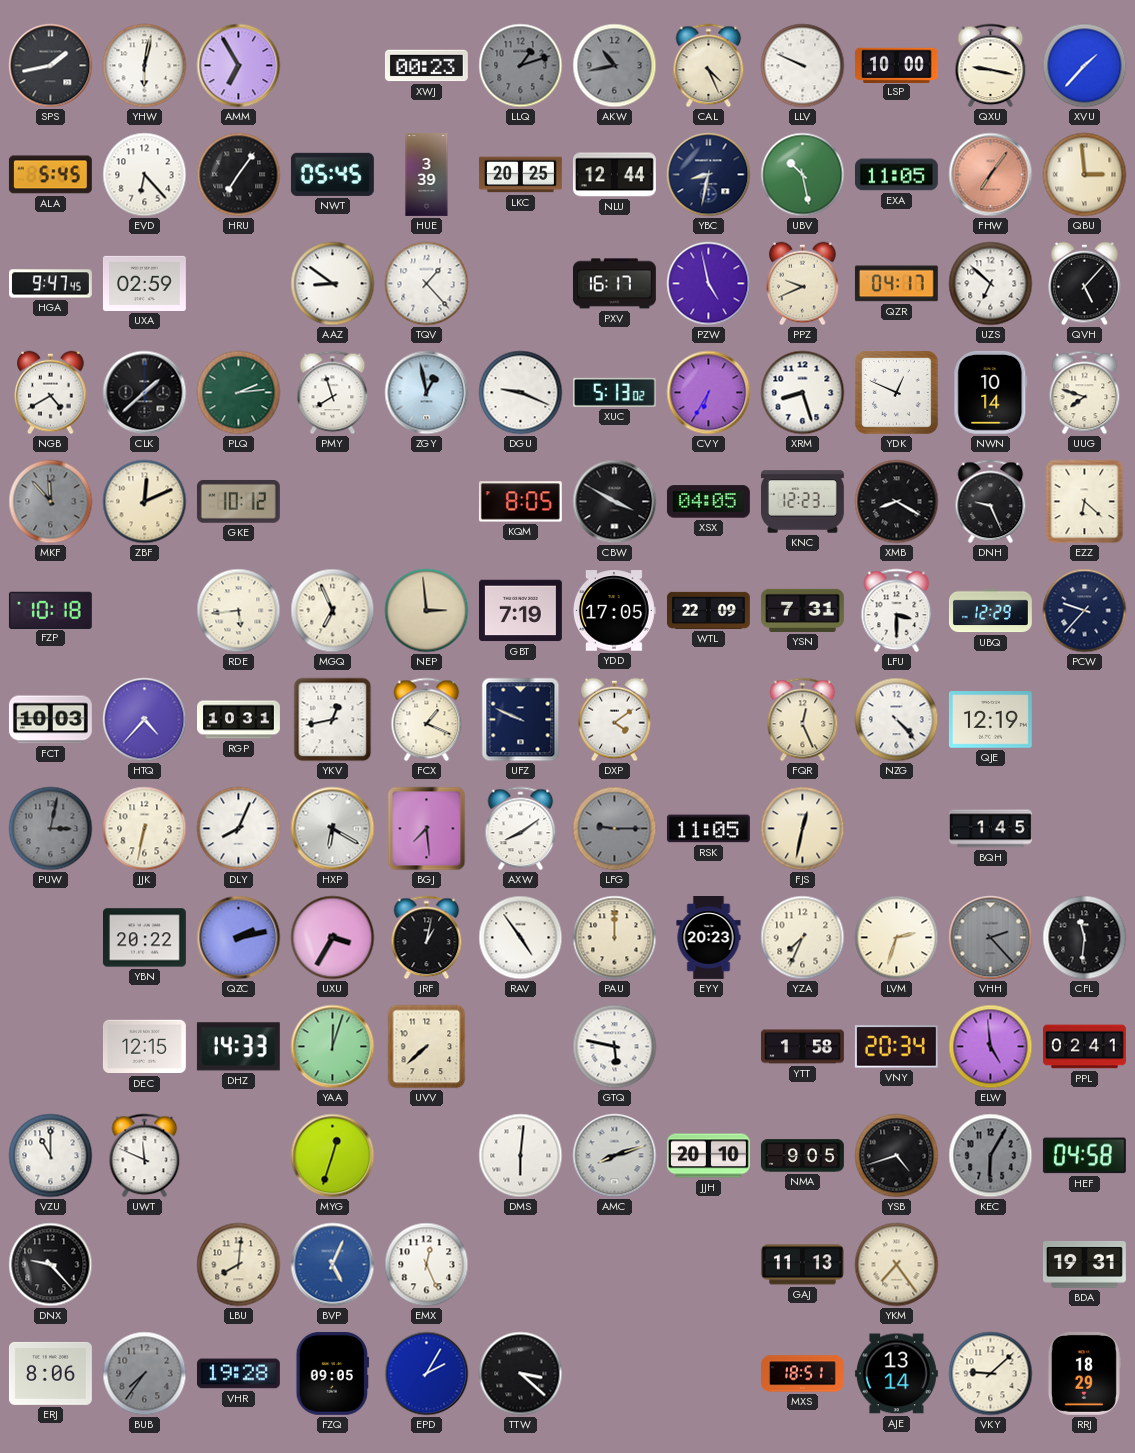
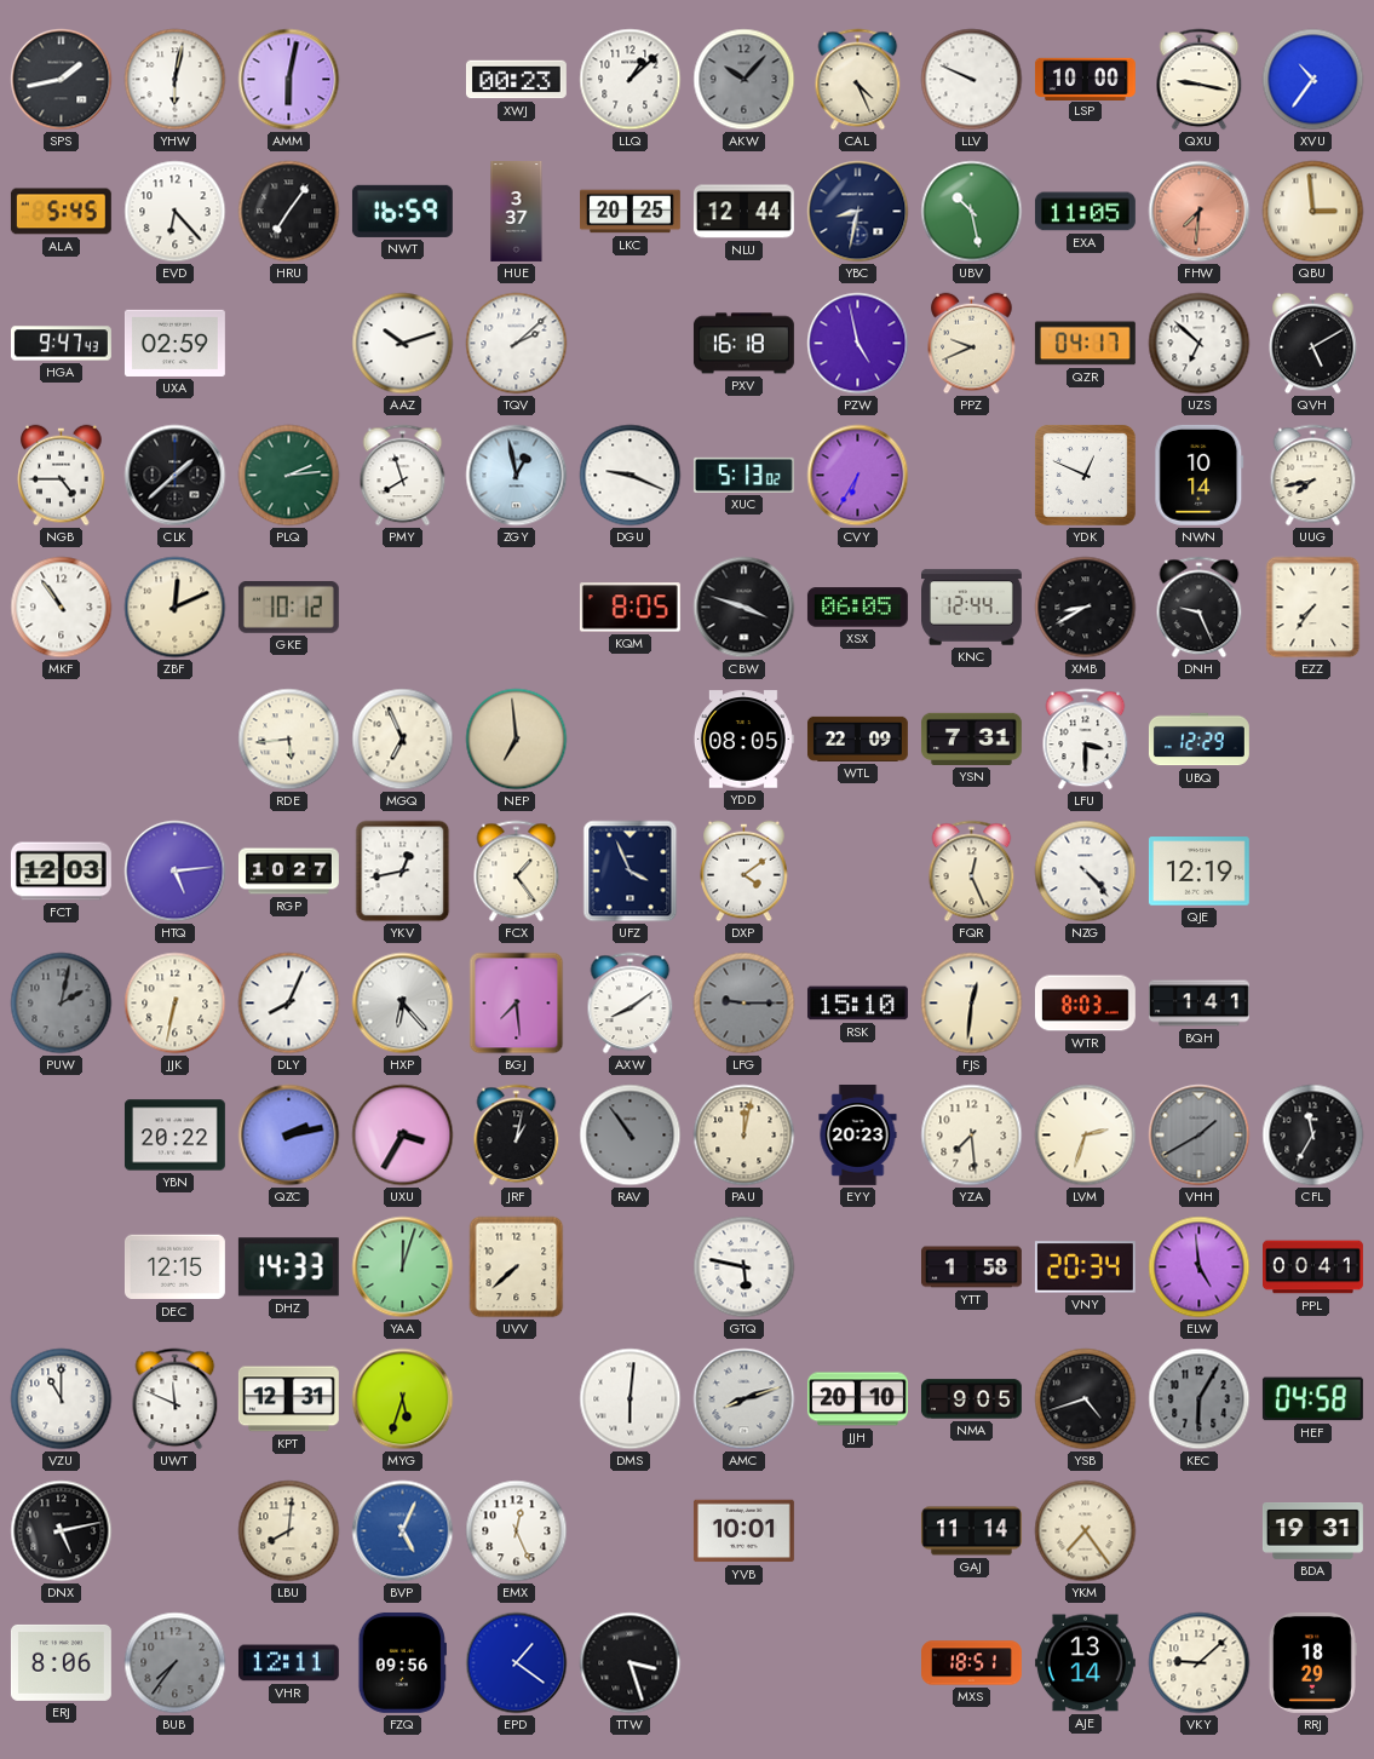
AMM: 6:55 -> 6:02 (289, 80)
LLQ: 1:12 -> 1:08 (631, 80)
LLQ dial: grey -> white (631, 80)
AKW: 10:43 -> 10:07 (745, 80)
XVU: 1:37 -> 10:36 (1313, 80)
NWT: 05:45 -> 16:59 (402, 211)
HUE: 3:39 -> 3:37 (517, 212)
FHW: 7:06 -> 7:31 (1200, 212)
HGA: 9:47:45 -> 9:47:43 (62, 344)
AAZ: 8:51 -> 10:12 (403, 344)
TQV: 1:23 -> 2:08 (517, 344)
PXV: 16:17 -> 16:18 (743, 344)
QVH: 5:07 -> 5:10 (1313, 344)
NGB: 4:40 -> 4:45 (62, 476)
XRM: 8:27 -> none (803, 393)
UUG: 7:48 -> 7:43 (1313, 476)
MKF: 11:53 -> 10:54 (62, 608)
MKF dial: grey -> white (62, 608)
CBW: 3:50 -> 3:48 (745, 608)
XSX: 04:05 -> 06:05 (857, 608)
KNC: 12:23 -> 12:44 (972, 608)
XMB: 8:20 -> 8:40 (1086, 608)
EZZ: 6:22 -> 7:36 (1313, 608)
FZP: 10:18 -> none (50, 610)
NEP: 2:59 -> 6:59 (517, 740)
GBT: 7:19 -> none (520, 611)
YDD: 17:05 -> 08:05 (743, 740)
PCW: 9:37 -> none (1085, 611)
FCT: 10:03 -> 12:03 (61, 872)
HTQ: 4:37 -> 5:14 (176, 872)
RGP: 10:31 -> 10:27 (289, 872)
FCX: 1:19 -> 1:24 (517, 872)
UFZ: 9:49 -> 3:56 (631, 872)
PUW: 3:02 -> 2:02 (62, 1004)
HXP: 6:20 -> 6:23 (403, 1004)
RSK: 11:05 -> 15:10 (857, 1004)
FJS: 12:32 -> 12:31 (972, 1004)
WTR: none -> 8:03 (1085, 1004)
BQH: 1:45 -> 1:41 (1198, 1004)
RAV: 4:54 -> 10:54 (631, 1136)
RAV dial: white -> grey (631, 1136)
PAU: 12:00 -> 12:02 (745, 1136)
YZA: 7:34 -> 7:29 (972, 1136)
VHH: 2:23 -> 1:40 (1200, 1136)
CFL: 11:31 -> 11:35 (1313, 1136)
PPL: 02:41 -> 00:41 (1313, 1267)
KPT: none -> 12:31 (288, 1399)
MYG: 12:33 -> 5:33 (403, 1399)
DNX: 9:23 -> 5:13 (62, 1531)
YVB: none -> 10:01 (743, 1531)
GAJ: 11:13 -> 11:14 (971, 1531)
VHR: 19:28 -> 12:11 (288, 1663)
FZQ: 09:05 -> 09:56 (402, 1662)
EPD: 2:05 -> 1:21 (517, 1663)
TTW: 3:22 -> 3:27 (631, 1663)
